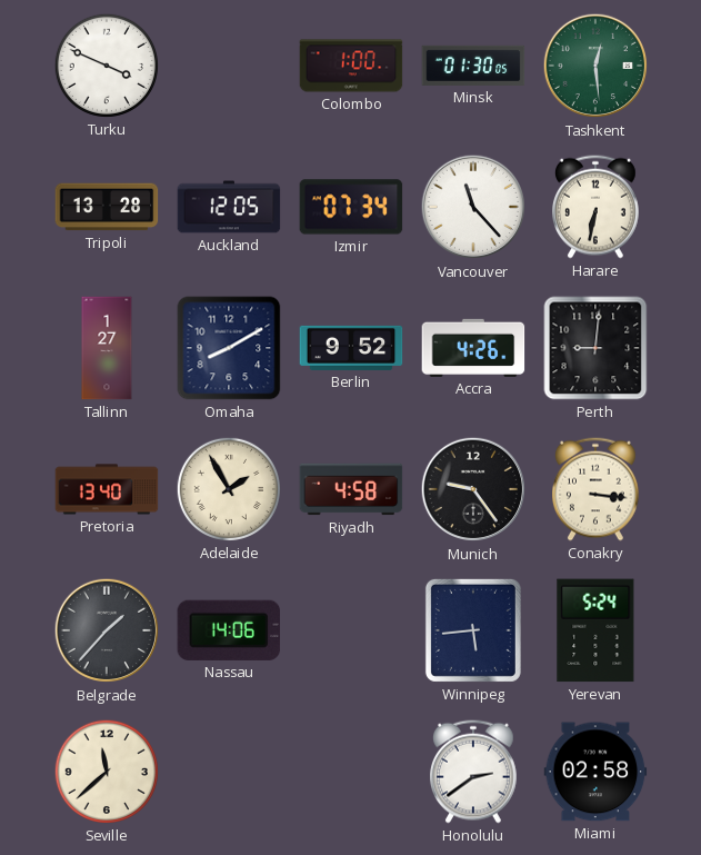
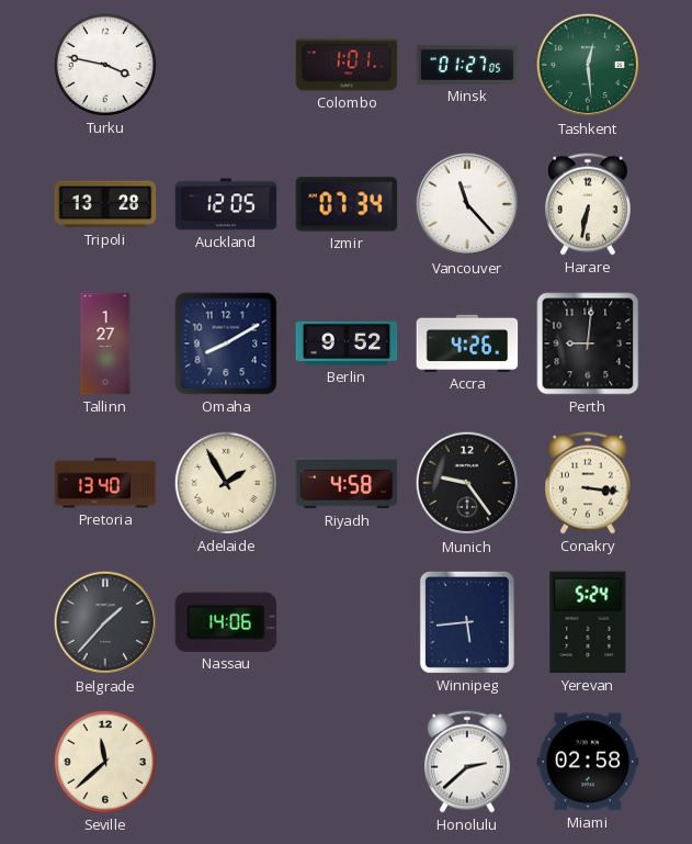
Turku: 3:49 -> 3:47 (105, 65)
Colombo: 1:00 -> 1:01 (347, 65)
Minsk: 01:30 -> 01:27 (467, 65)
Honolulu: 2:39 -> 2:38 (468, 762)
